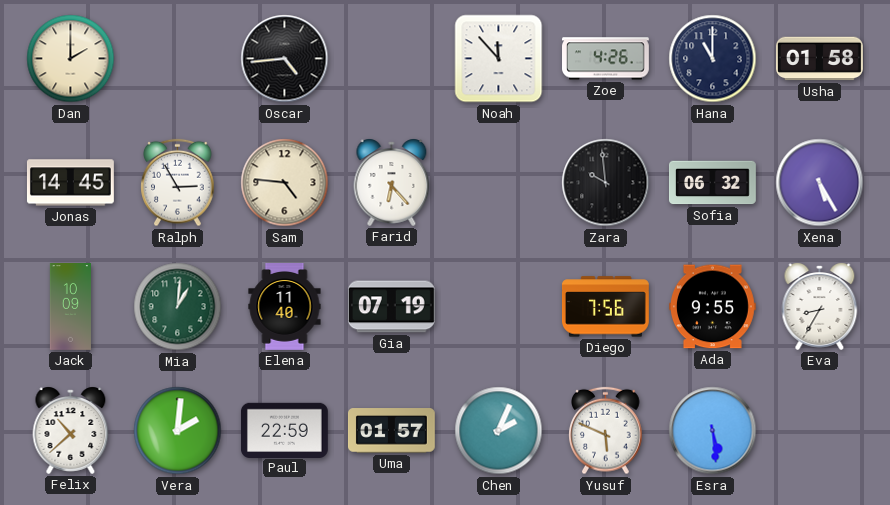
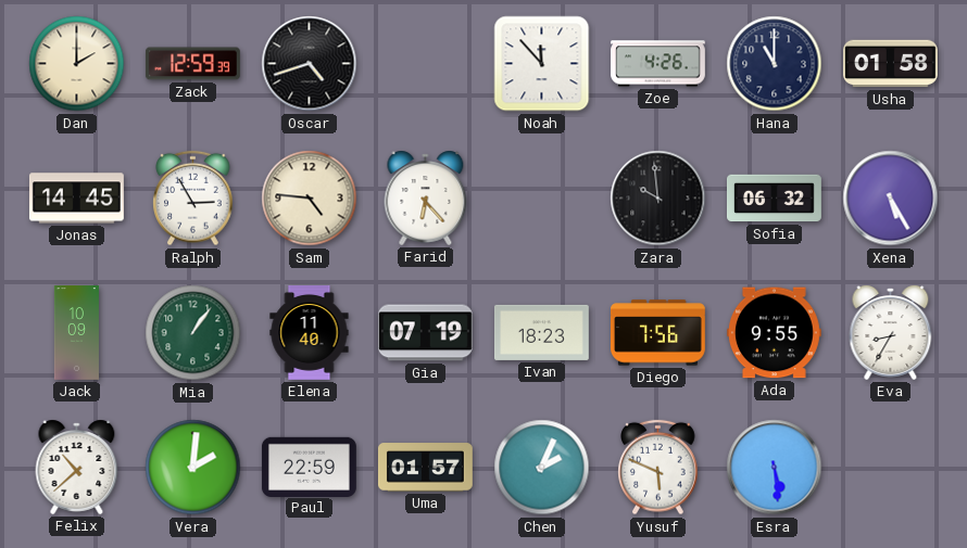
Zack: none -> 12:59 (192, 64)
Oscar: 4:44 -> 4:42 (310, 64)
Mia: 1:01 -> 1:06 (193, 333)
Ivan: none -> 18:23 (541, 332)
